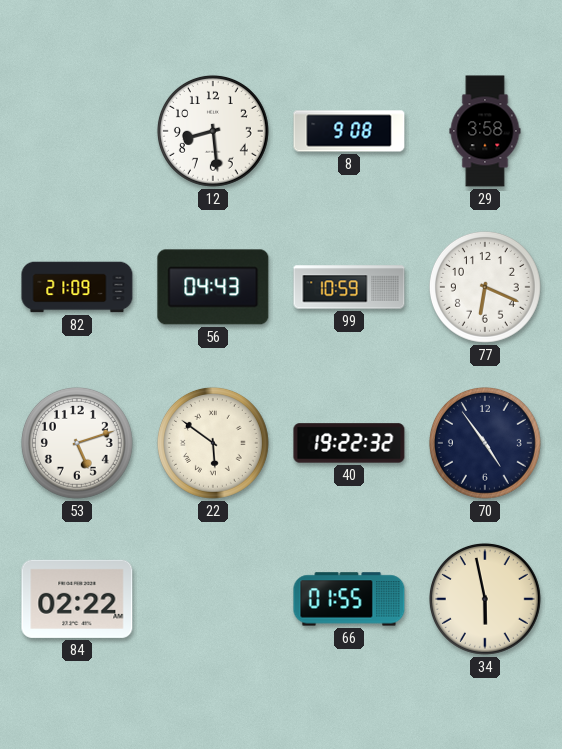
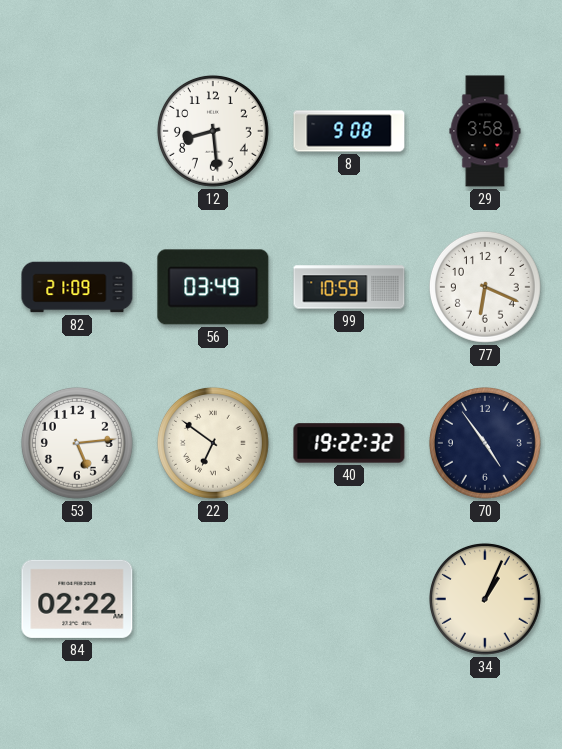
56: 04:43 -> 03:49 (213, 287)
53: 5:12 -> 5:14 (77, 443)
22: 5:51 -> 6:51 (213, 443)
66: 01:55 -> none (349, 599)
34: 5:58 -> 1:04 (485, 599)
